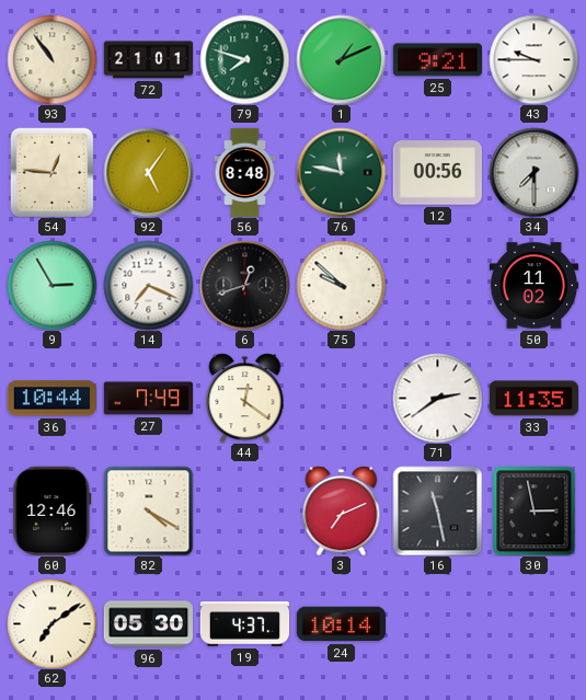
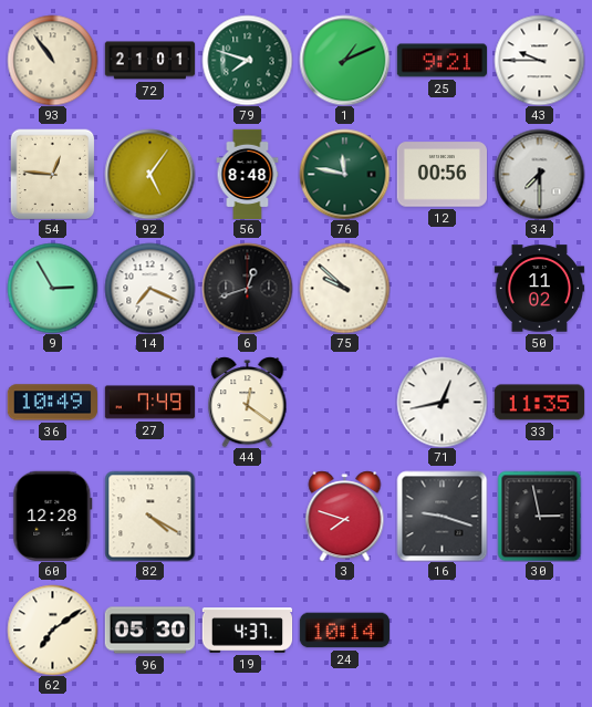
36: 10:44 -> 10:49 (52, 403)
71: 2:39 -> 12:43 (442, 402)
60: 12:46 -> 12:28 (53, 516)
3: 7:11 -> 7:48 (345, 516)
16: 11:28 -> 9:18 (442, 516)
